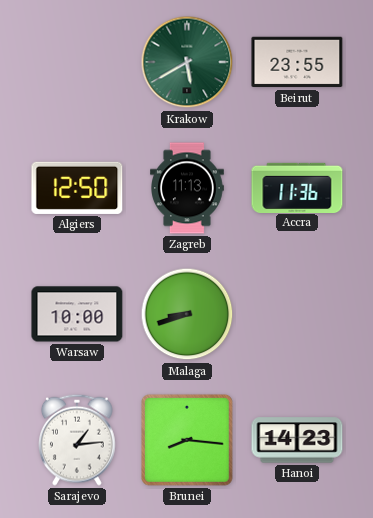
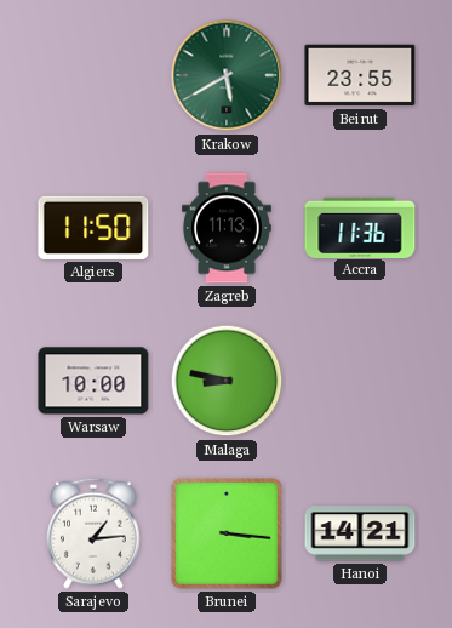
Algiers: 12:50 -> 11:50 (93, 228)
Malaga: 8:42 -> 8:47 (227, 381)
Brunei: 8:16 -> 3:16 (227, 533)
Hanoi: 14:23 -> 14:21 (360, 533)
